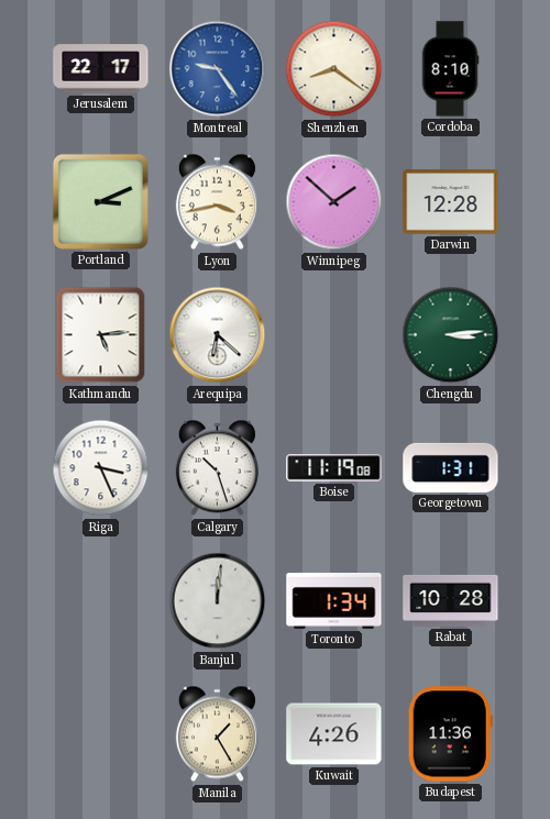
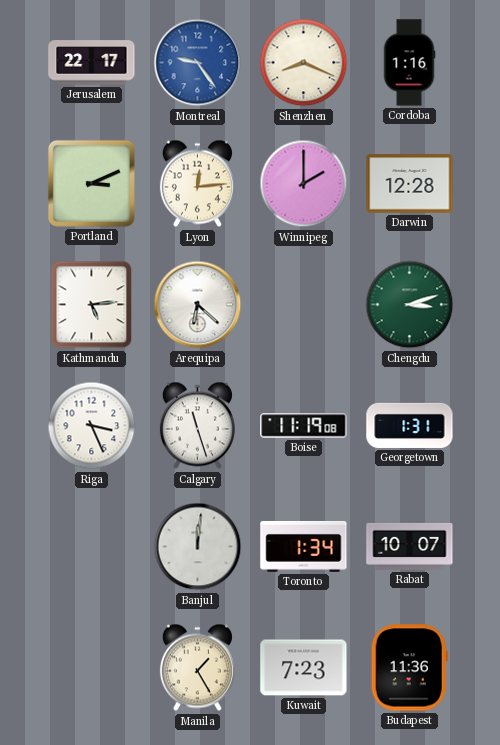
Shenzhen: 8:21 -> 8:19 (304, 63)
Cordoba: 8:10 -> 1:16 (409, 63)
Lyon: 3:43 -> 12:14 (197, 184)
Winnipeg: 1:52 -> 2:00 (304, 184)
Chengdu: 3:14 -> 3:12 (410, 305)
Calgary: 10:27 -> 11:27 (197, 426)
Rabat: 10:28 -> 10:07 (410, 546)
Kuwait: 4:26 -> 7:23 (304, 668)
